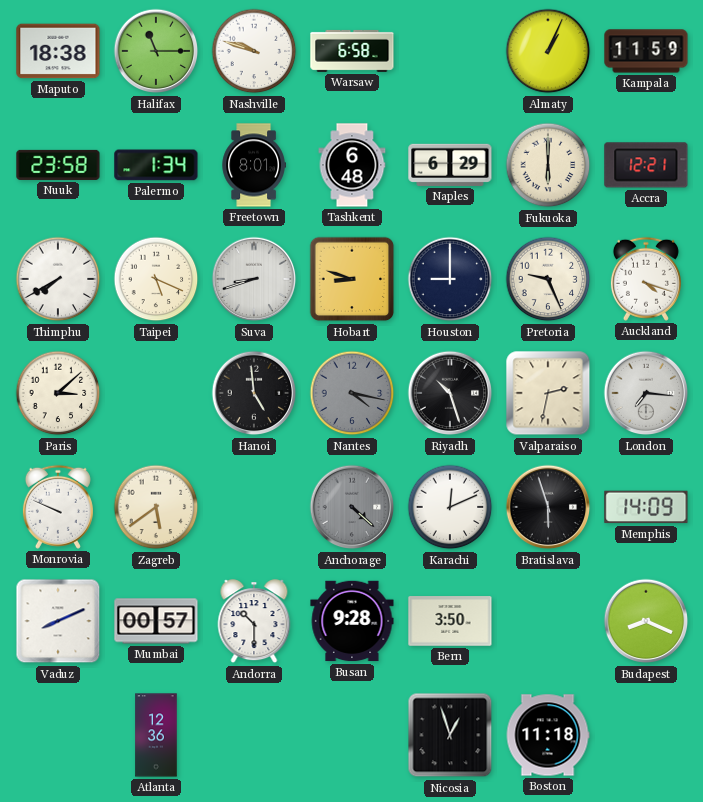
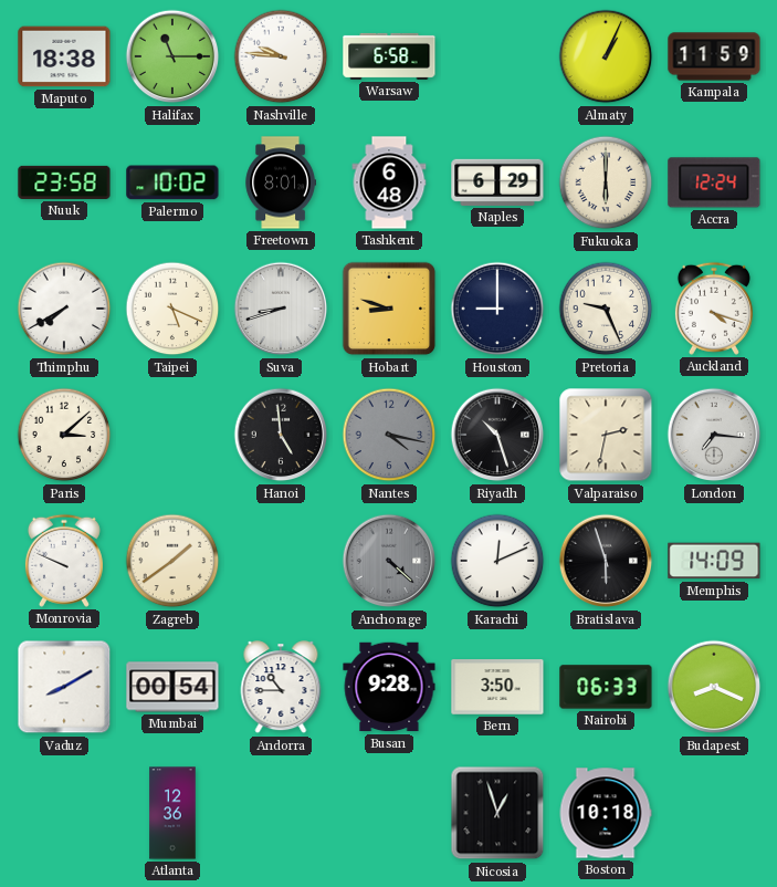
Nashville: 9:48 -> 9:46 (281, 56)
Palermo: 1:34 -> 10:02 (172, 182)
Accra: 12:21 -> 12:24 (714, 182)
Zagreb: 5:39 -> 1:39 (172, 561)
Vaduz: 8:11 -> 8:10 (64, 687)
Mumbai: 00:57 -> 00:54 (172, 687)
Andorra: 10:30 -> 10:45 (281, 688)
Nairobi: none -> 06:33 (606, 687)
Boston: 11:18 -> 10:18 (606, 813)
